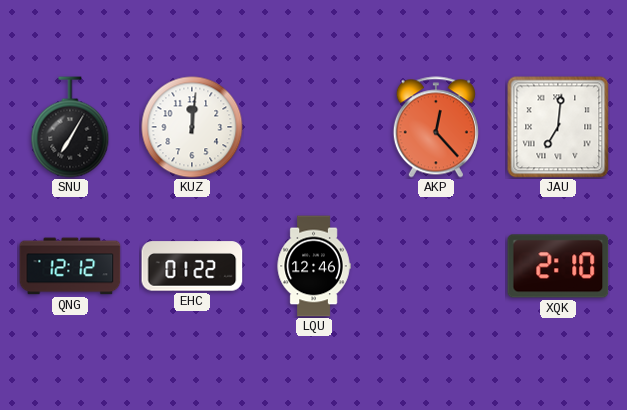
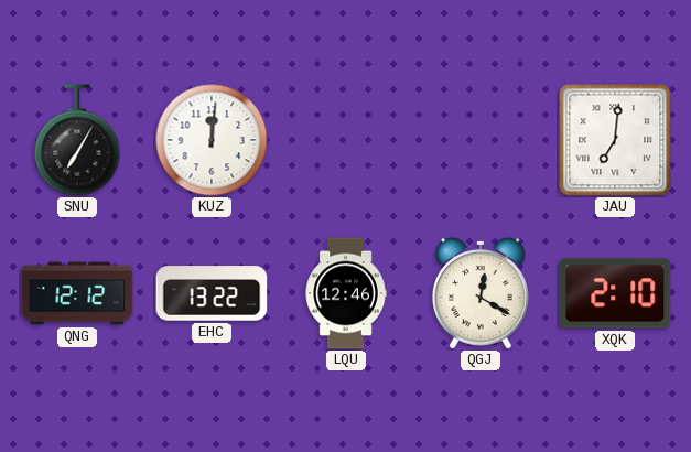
AKP: 12:23 -> none (436, 127)
EHC: 01:22 -> 13:22 (212, 293)
QGJ: none -> 12:20 (481, 293)
